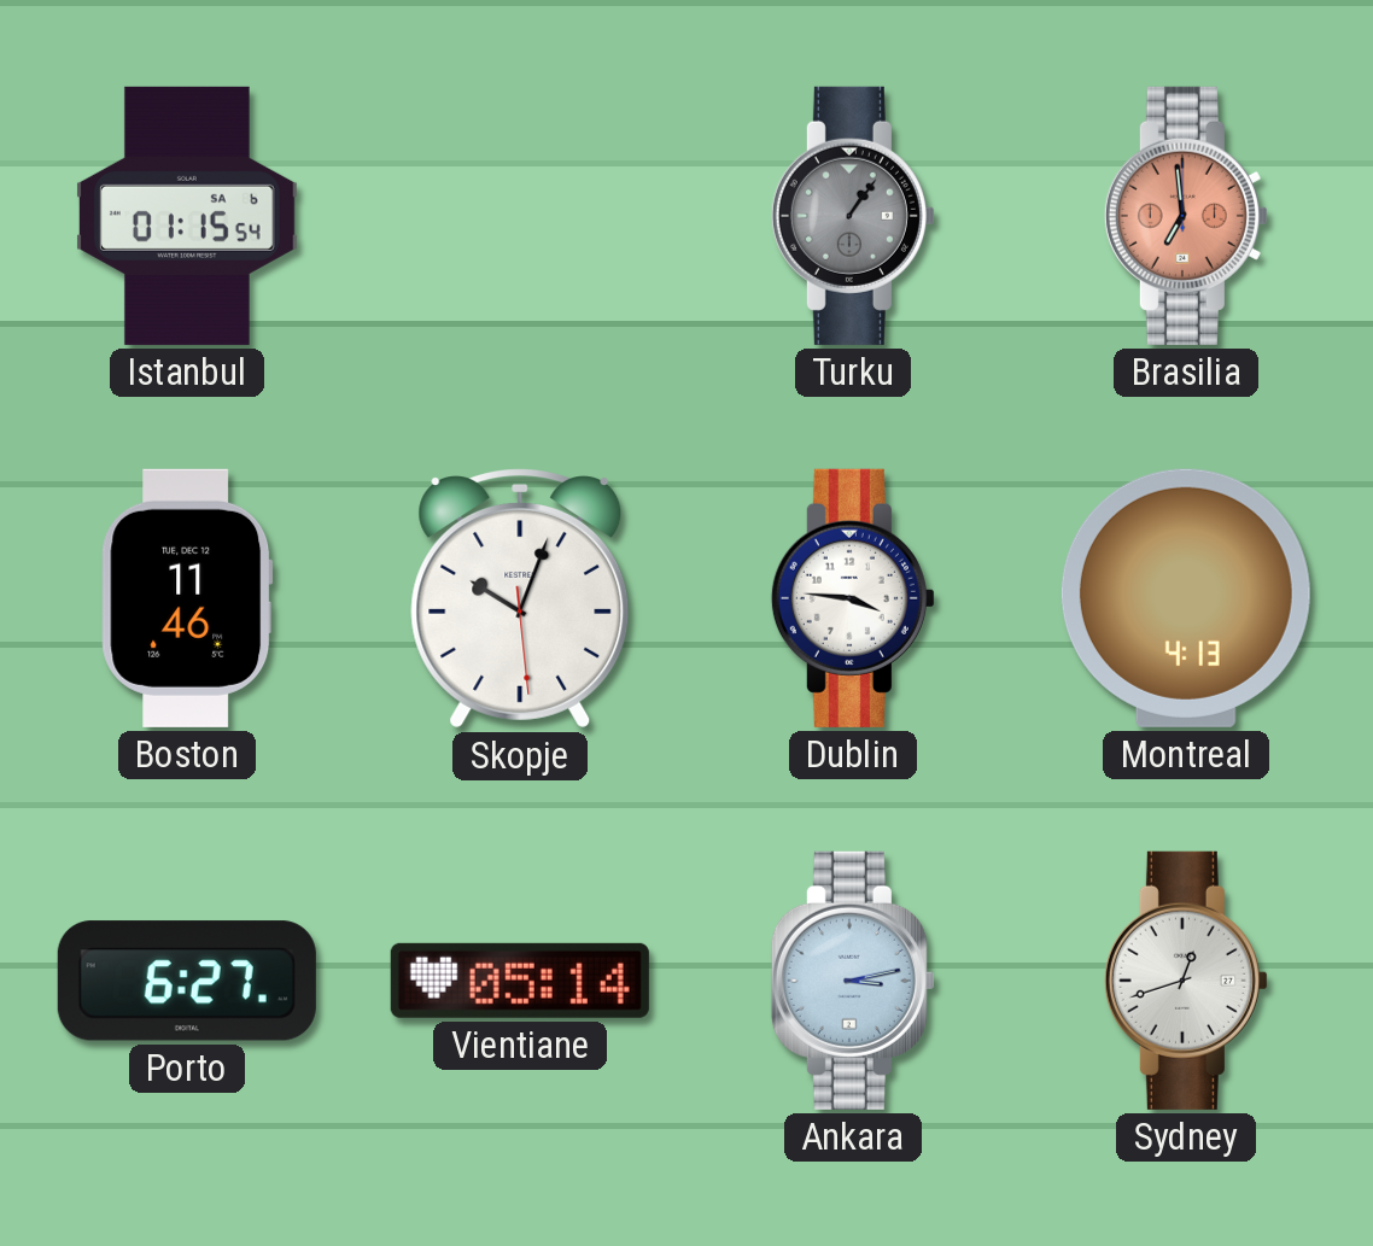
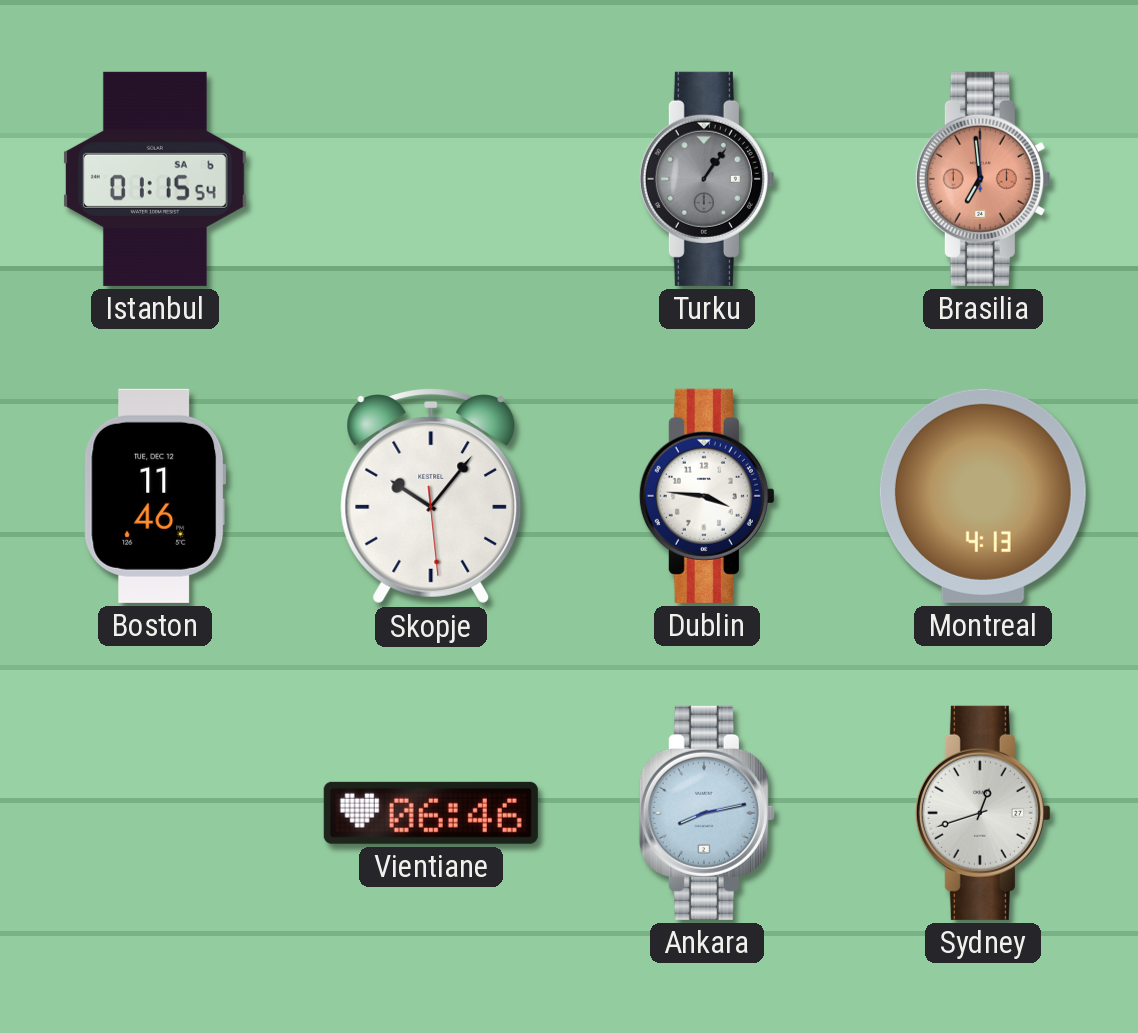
Skopje: 10:03 -> 10:06 (431, 496)
Porto: 6:27 -> none (187, 981)
Vientiane: 05:14 -> 06:46 (431, 813)
Ankara: 3:13 -> 8:13 (707, 813)
